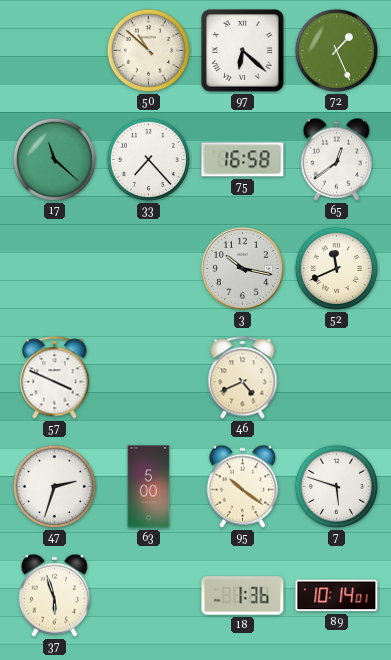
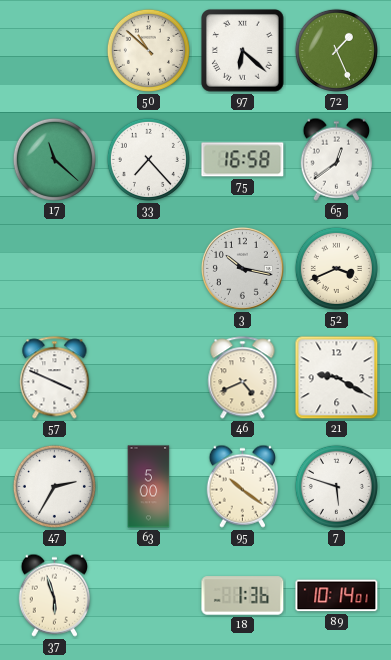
52: 11:41 -> 3:41 (336, 268)
21: none -> 9:20 (337, 378)
47: 2:33 -> 2:35 (54, 486)
